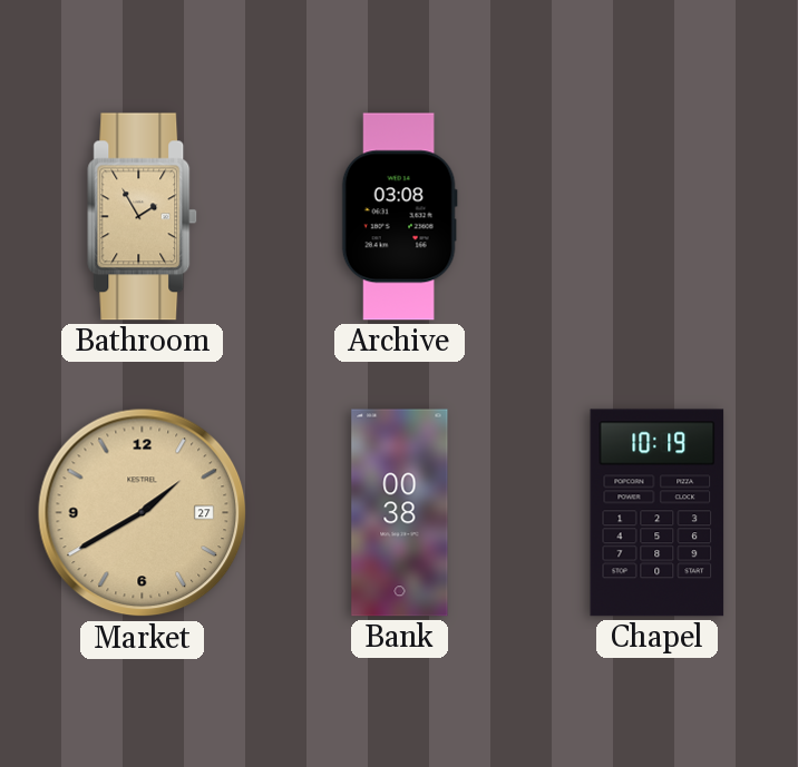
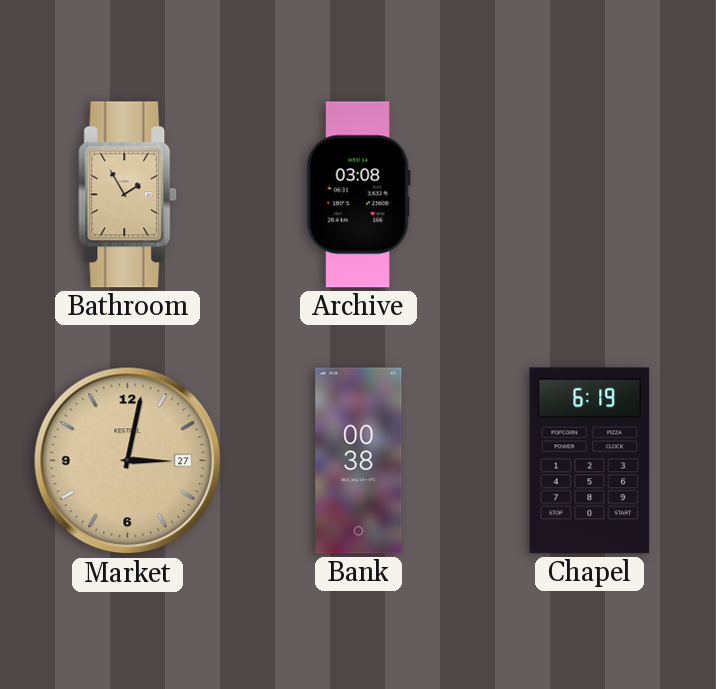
Market: 1:40 -> 3:02 (128, 461)
Chapel: 10:19 -> 6:19 (590, 461)
